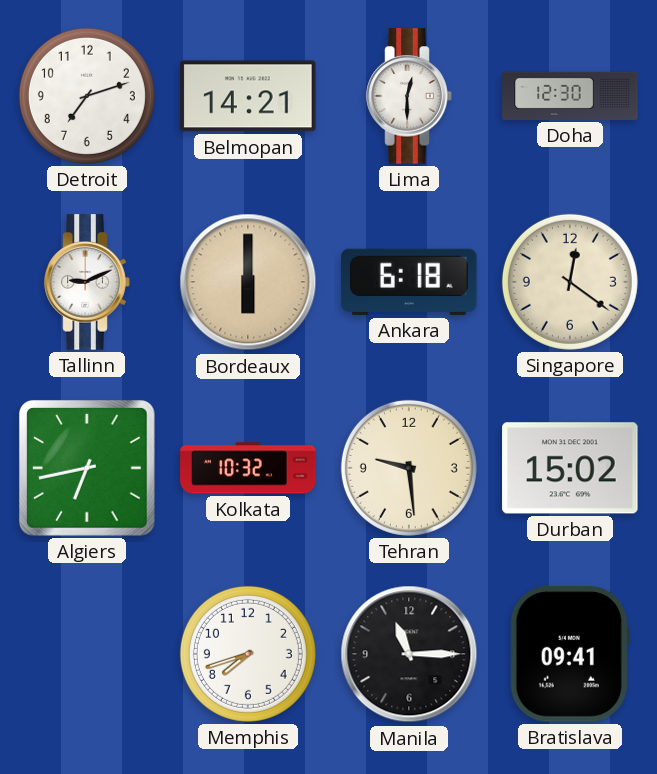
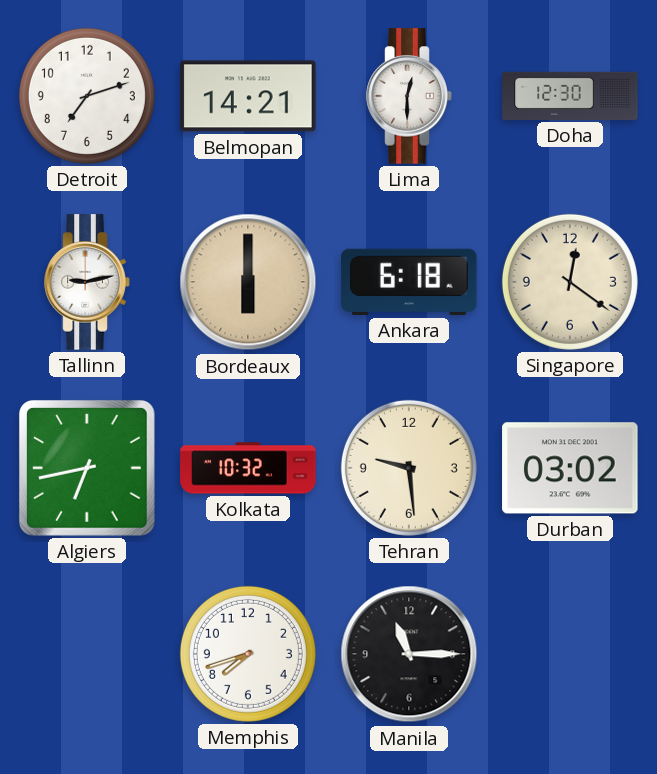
Tallinn: 9:11 -> 9:13 (87, 282)
Durban: 15:02 -> 03:02 (570, 468)
Bratislava: 09:41 -> none (569, 654)
